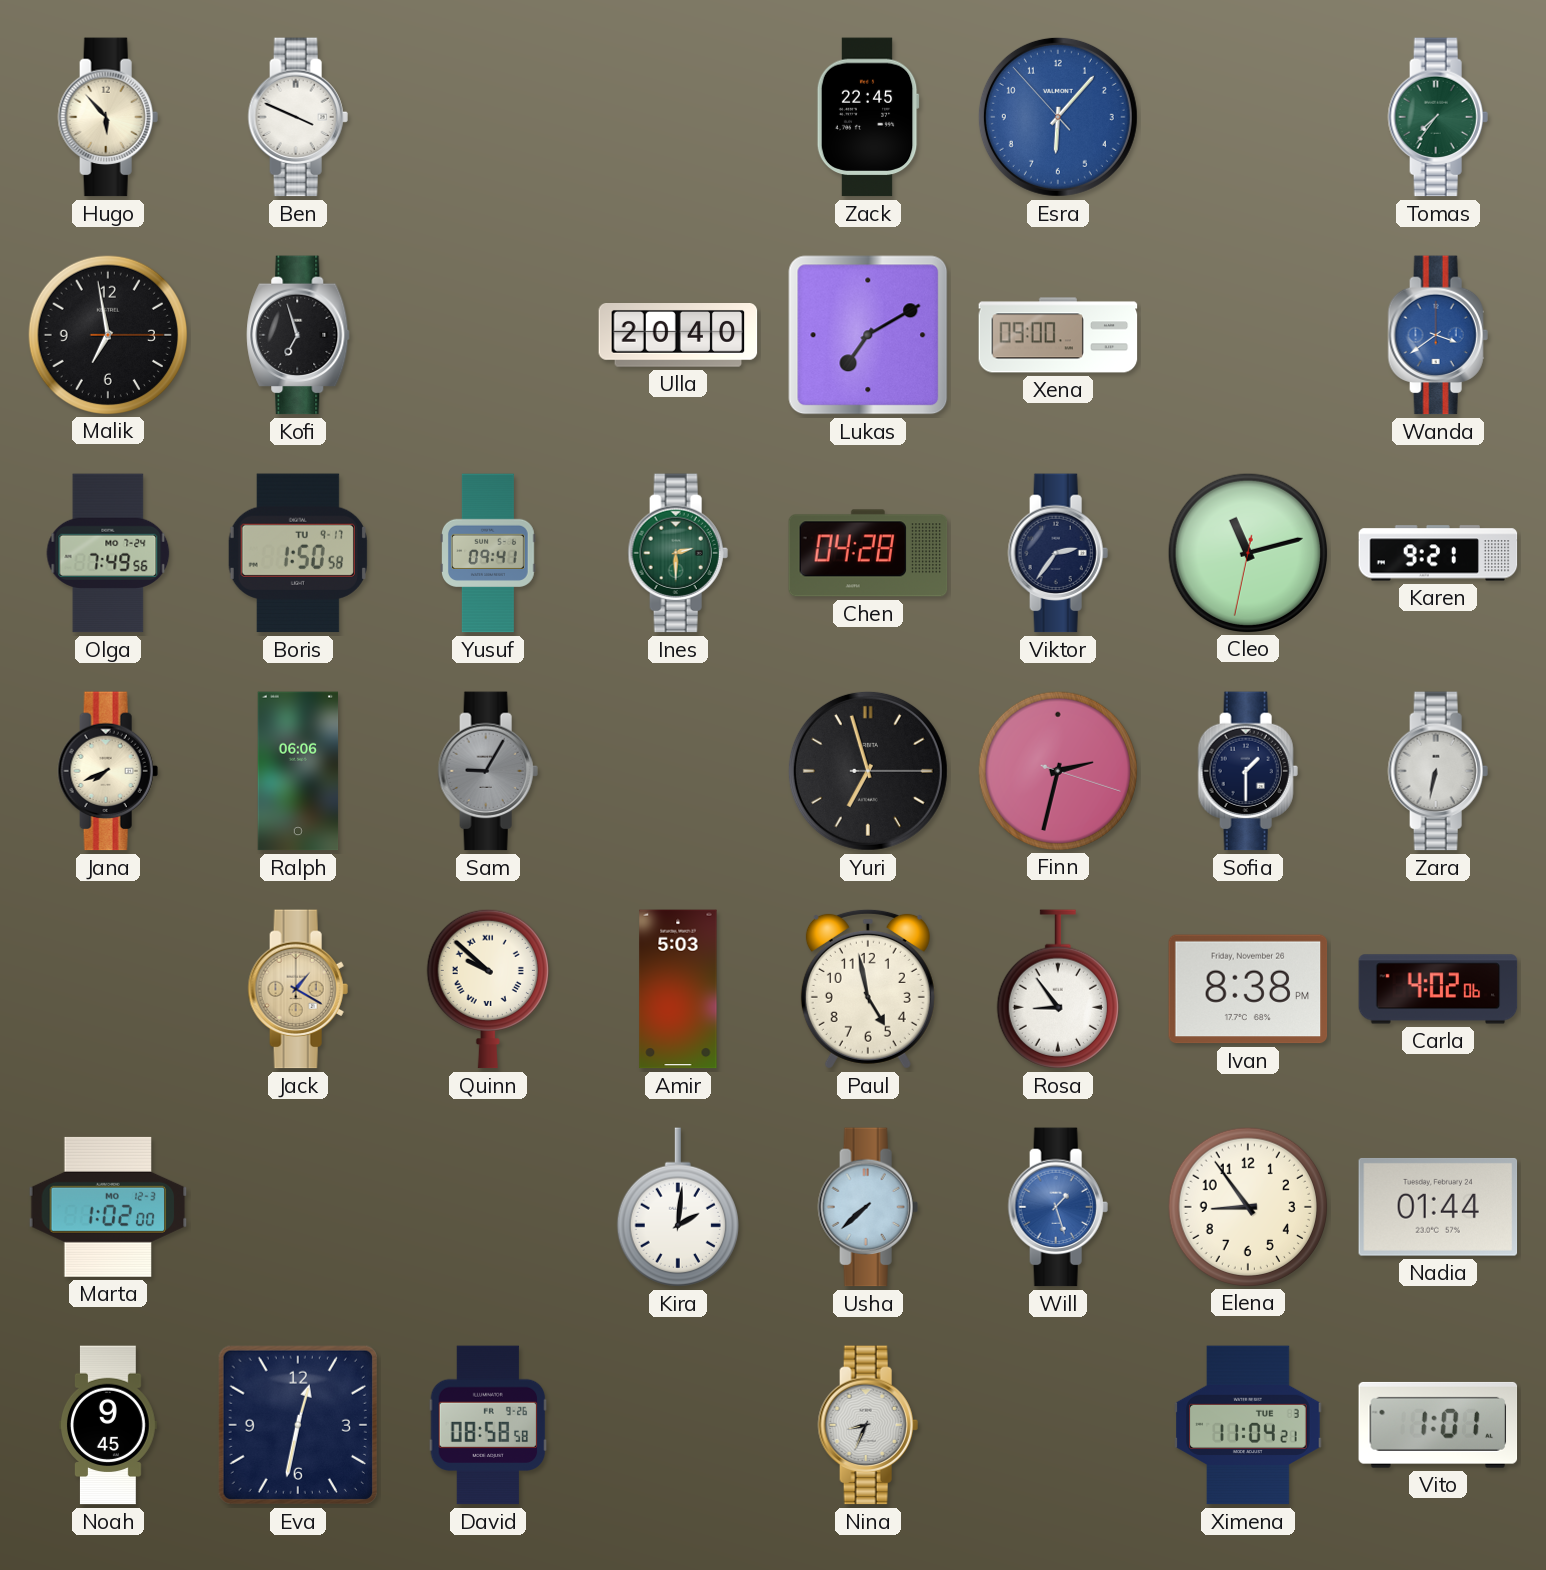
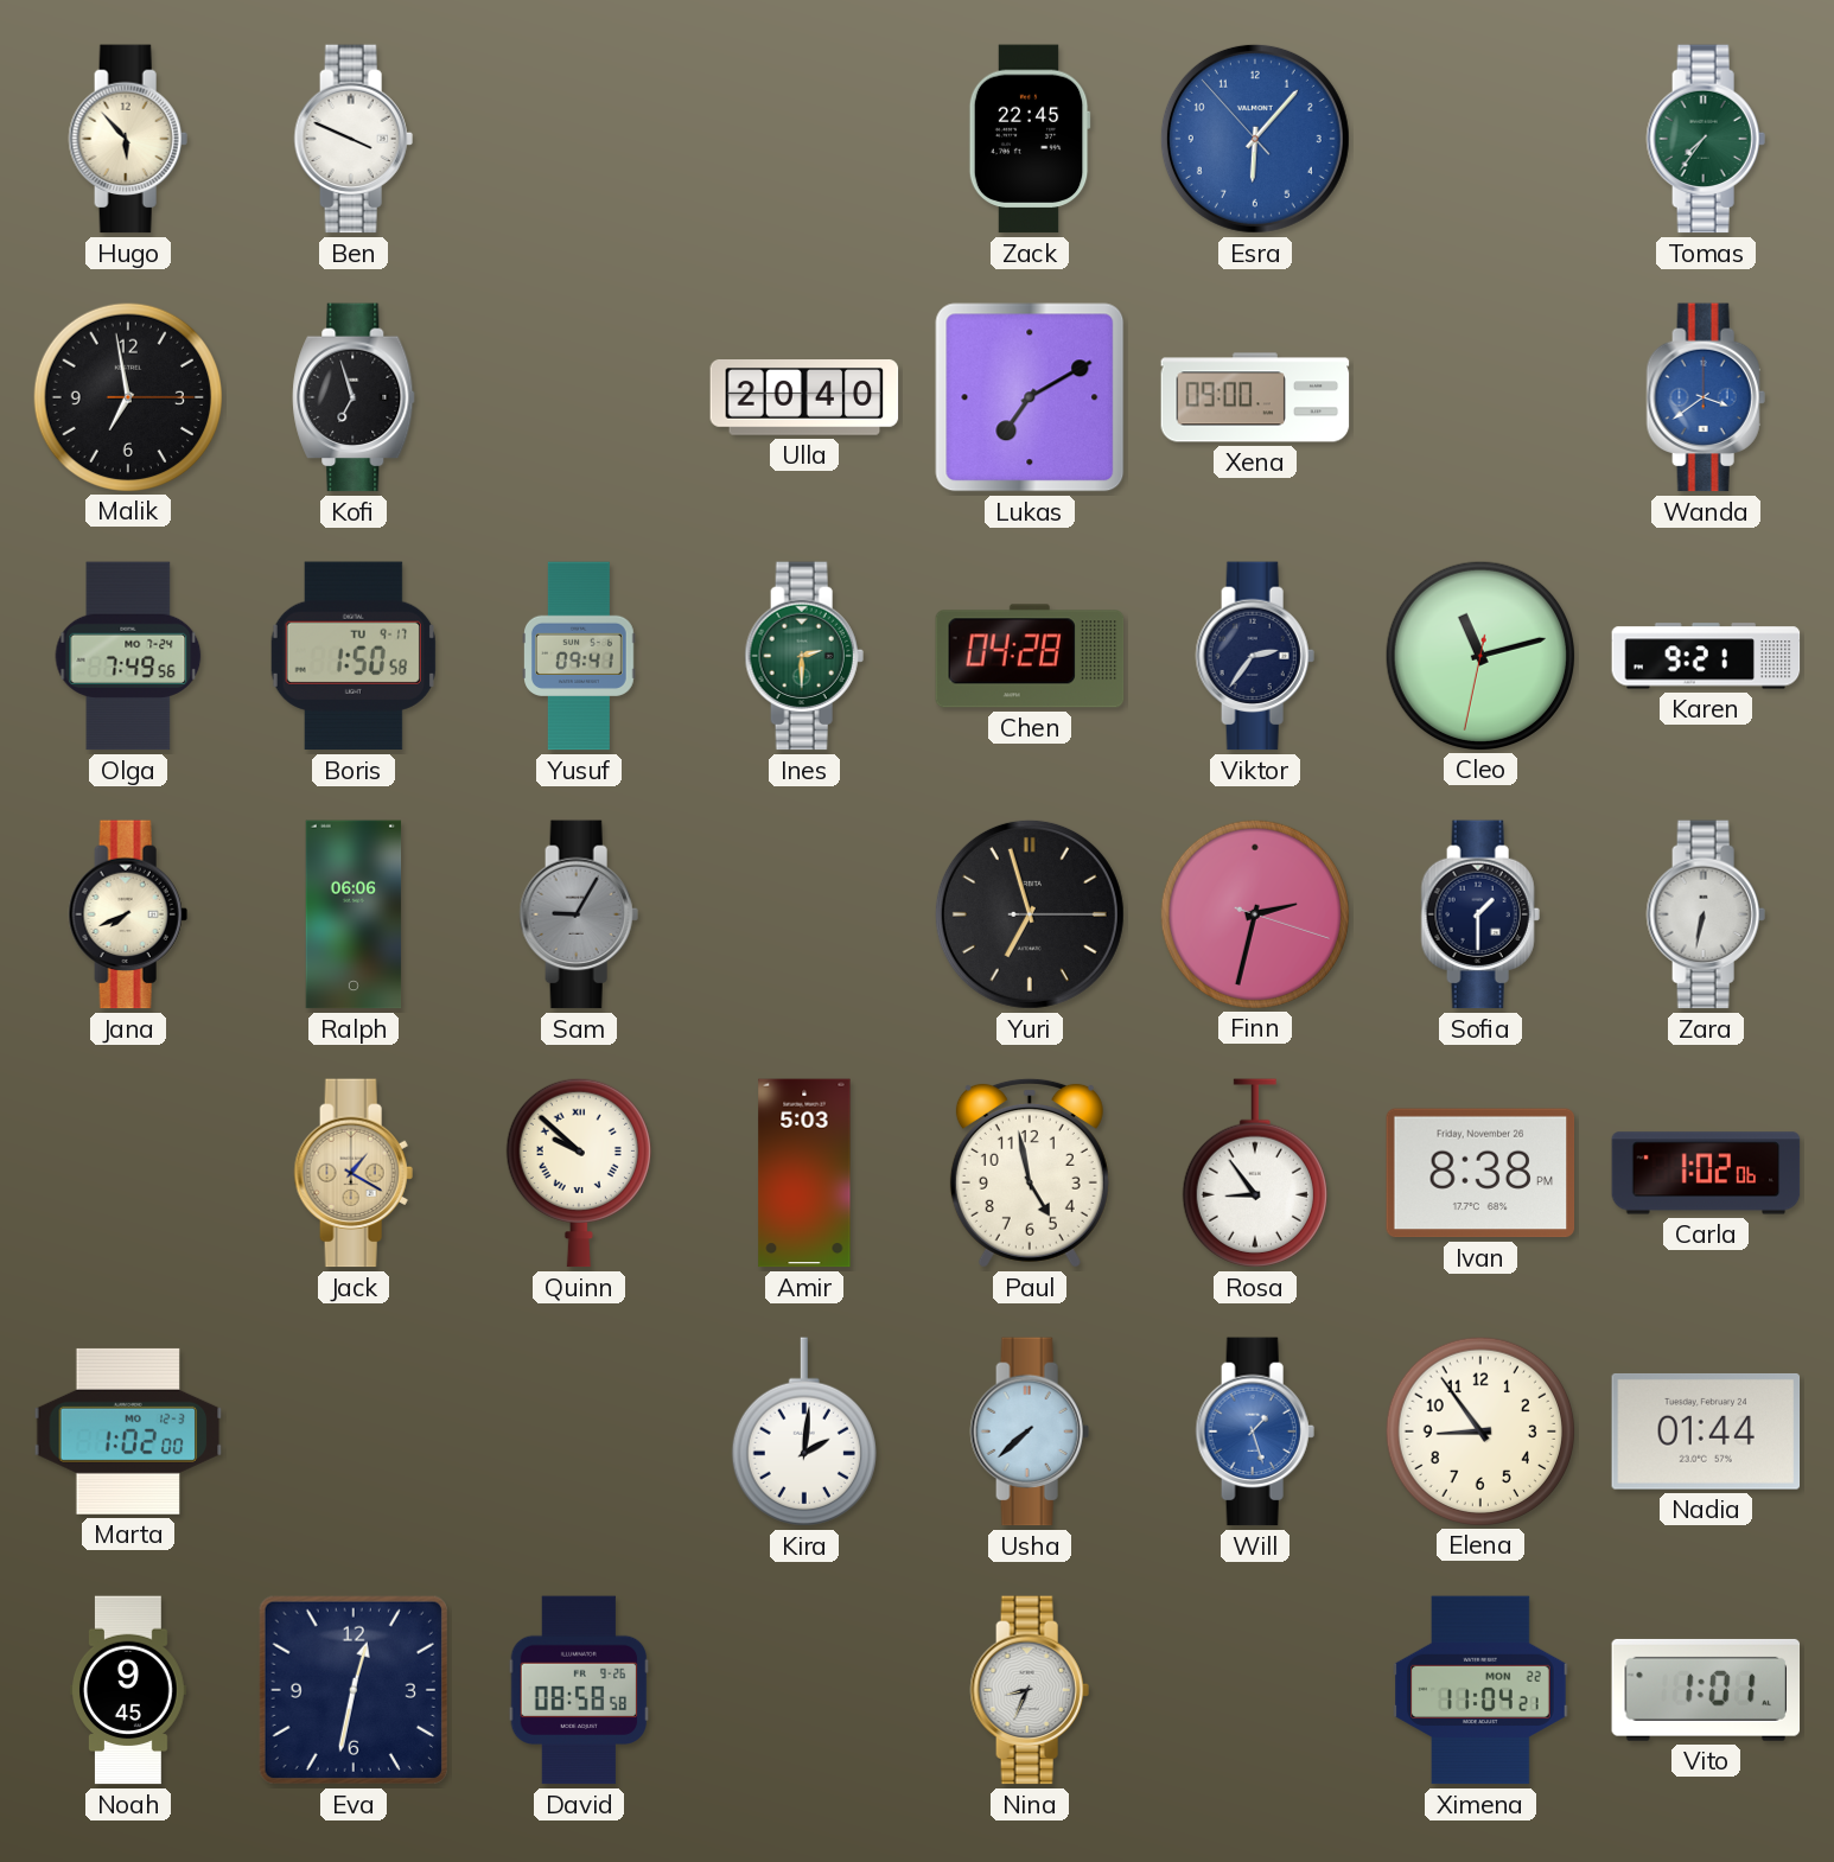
Carla: 4:02 -> 1:02 (1706, 1173)
Ximena date: TUE 3 -> MON 22 (1480, 1690)
